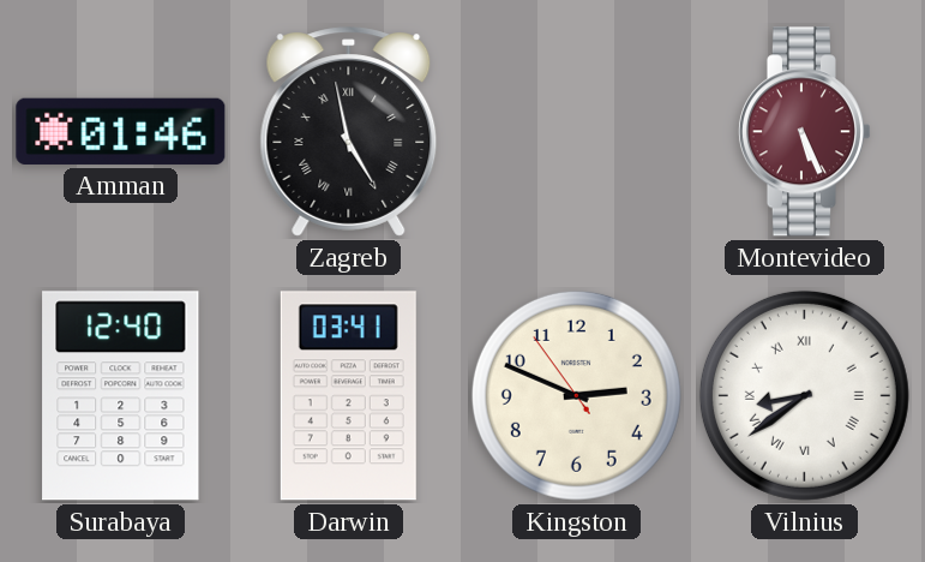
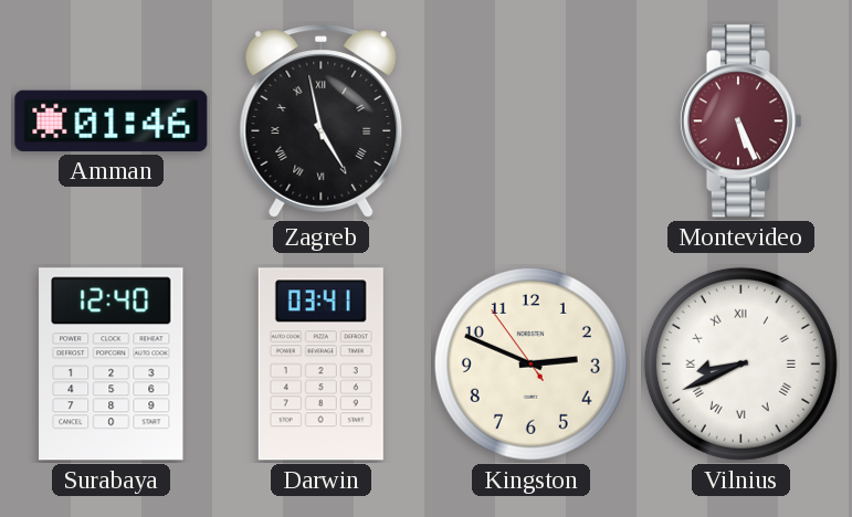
Vilnius: 8:39 -> 8:41 (740, 363)
